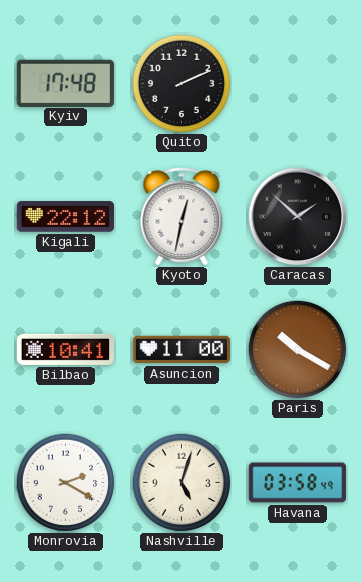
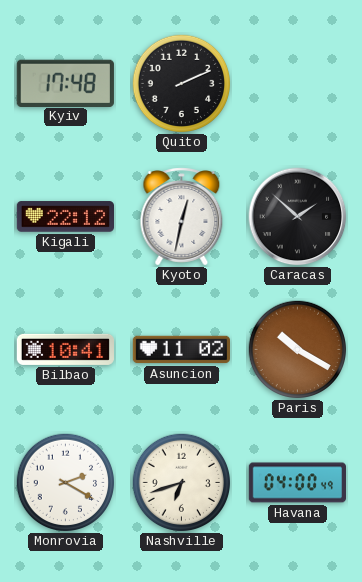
Asuncion: 11:00 -> 11:02 (181, 350)
Nashville: 5:03 -> 6:42 (182, 483)
Havana: 03:58 -> 04:00 (297, 483)
